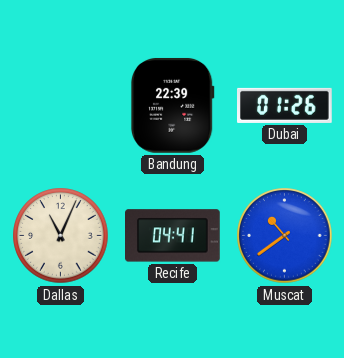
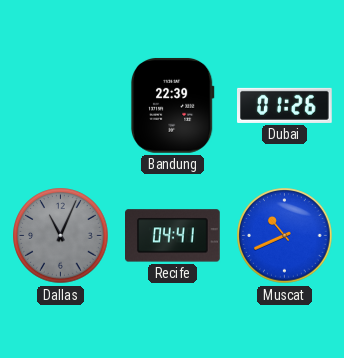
Dallas dial: cream -> grey (61, 236)
Muscat: 10:39 -> 10:41 (285, 236)
